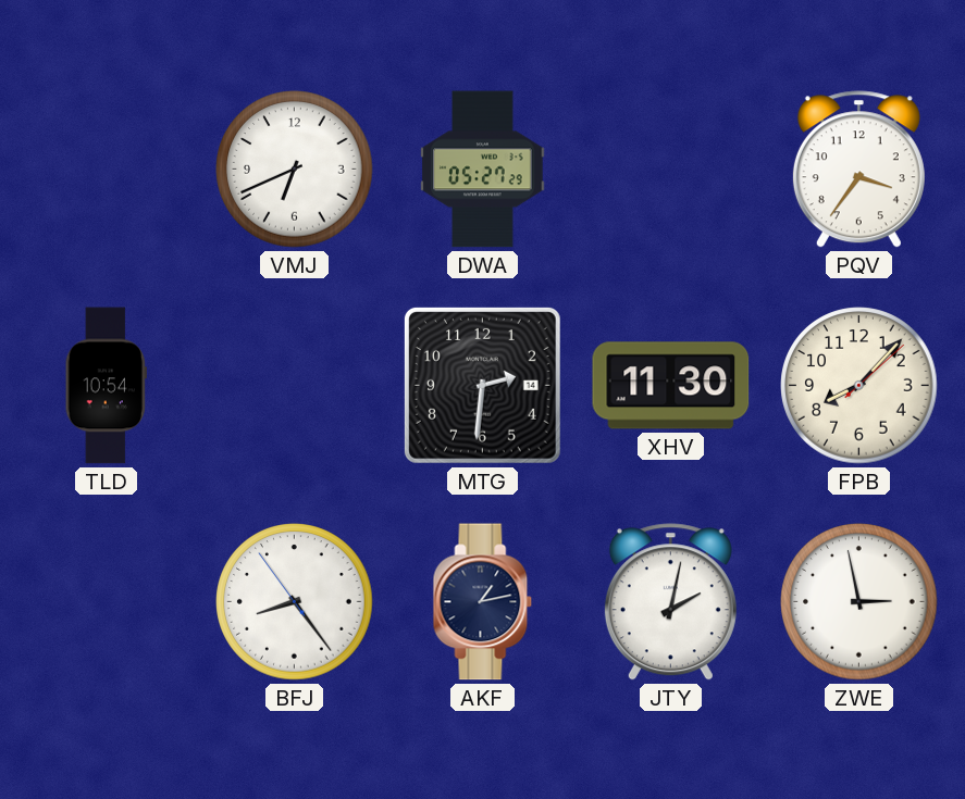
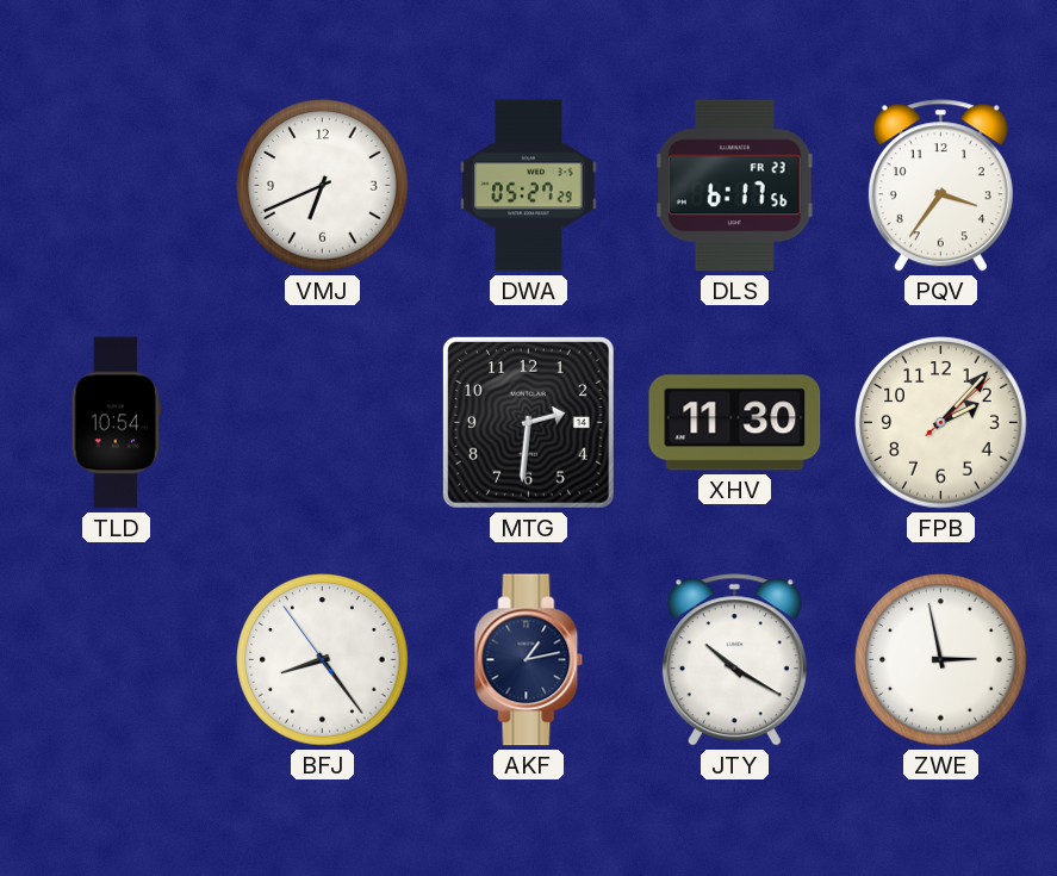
DLS: none -> 6:17 (735, 186)
FPB: 8:07 -> 2:07 (941, 423)
JTY: 2:02 -> 10:20 (734, 660)
